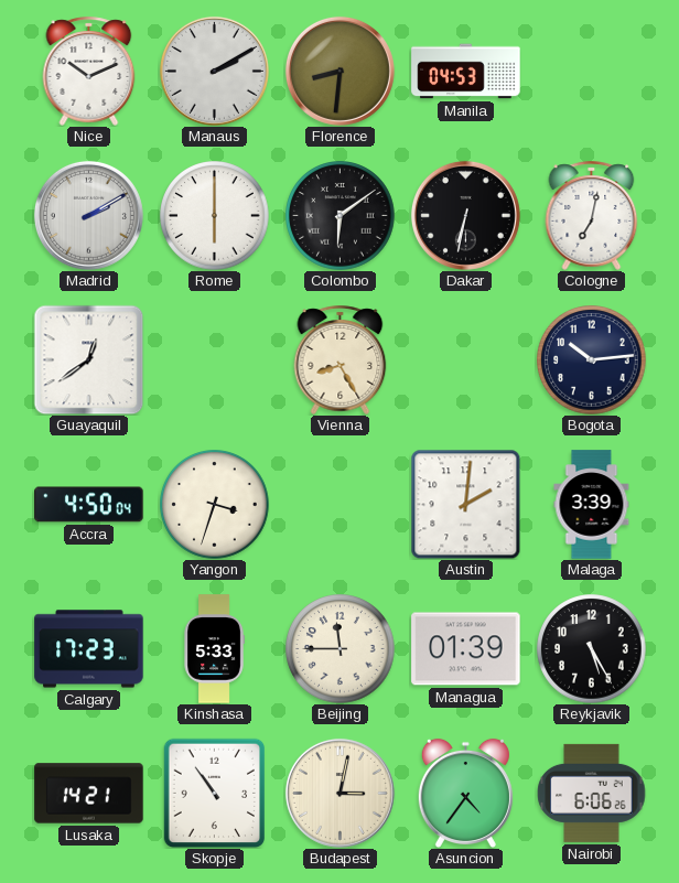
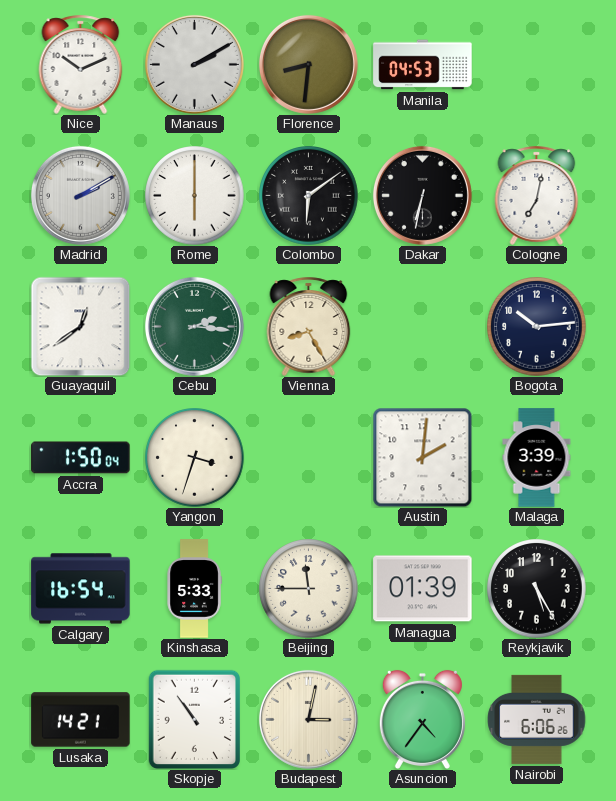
Cebu: none -> 2:16 (194, 326)
Accra: 4:50 -> 1:50 (81, 458)
Calgary: 17:23 -> 16:54 (81, 589)
